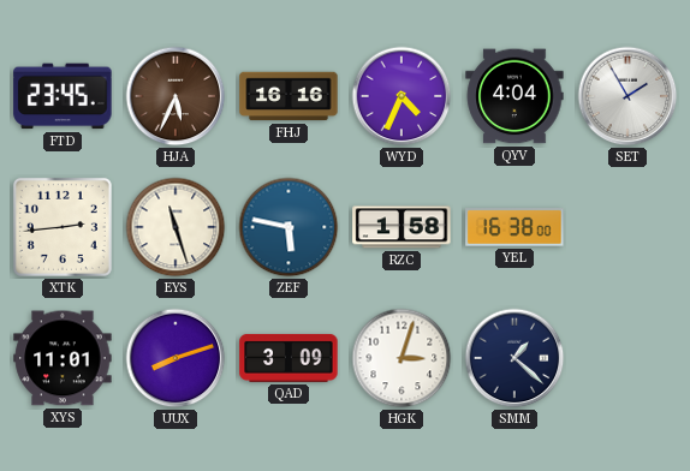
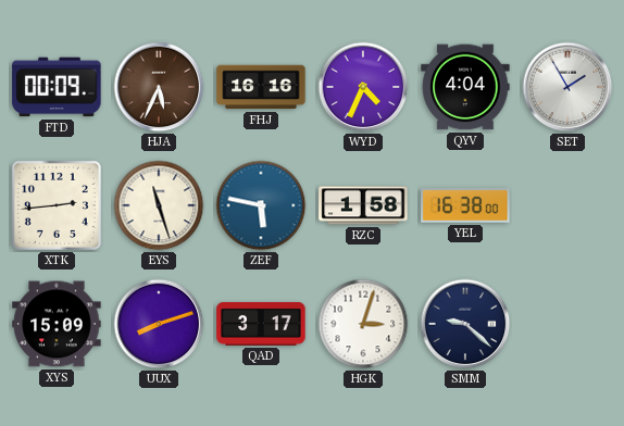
FTD: 23:45 -> 00:09 (57, 87)
XYS: 11:01 -> 15:09 (57, 324)
QAD: 3:09 -> 3:17 (261, 324)
SMM: 1:22 -> 9:22 (465, 324)
